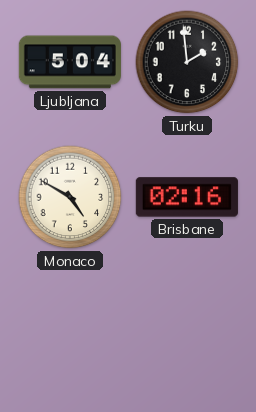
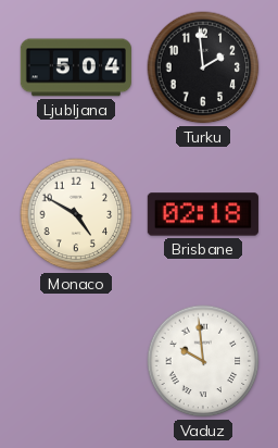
Brisbane: 02:16 -> 02:18 (203, 214)
Vaduz: none -> 9:59 (203, 361)
